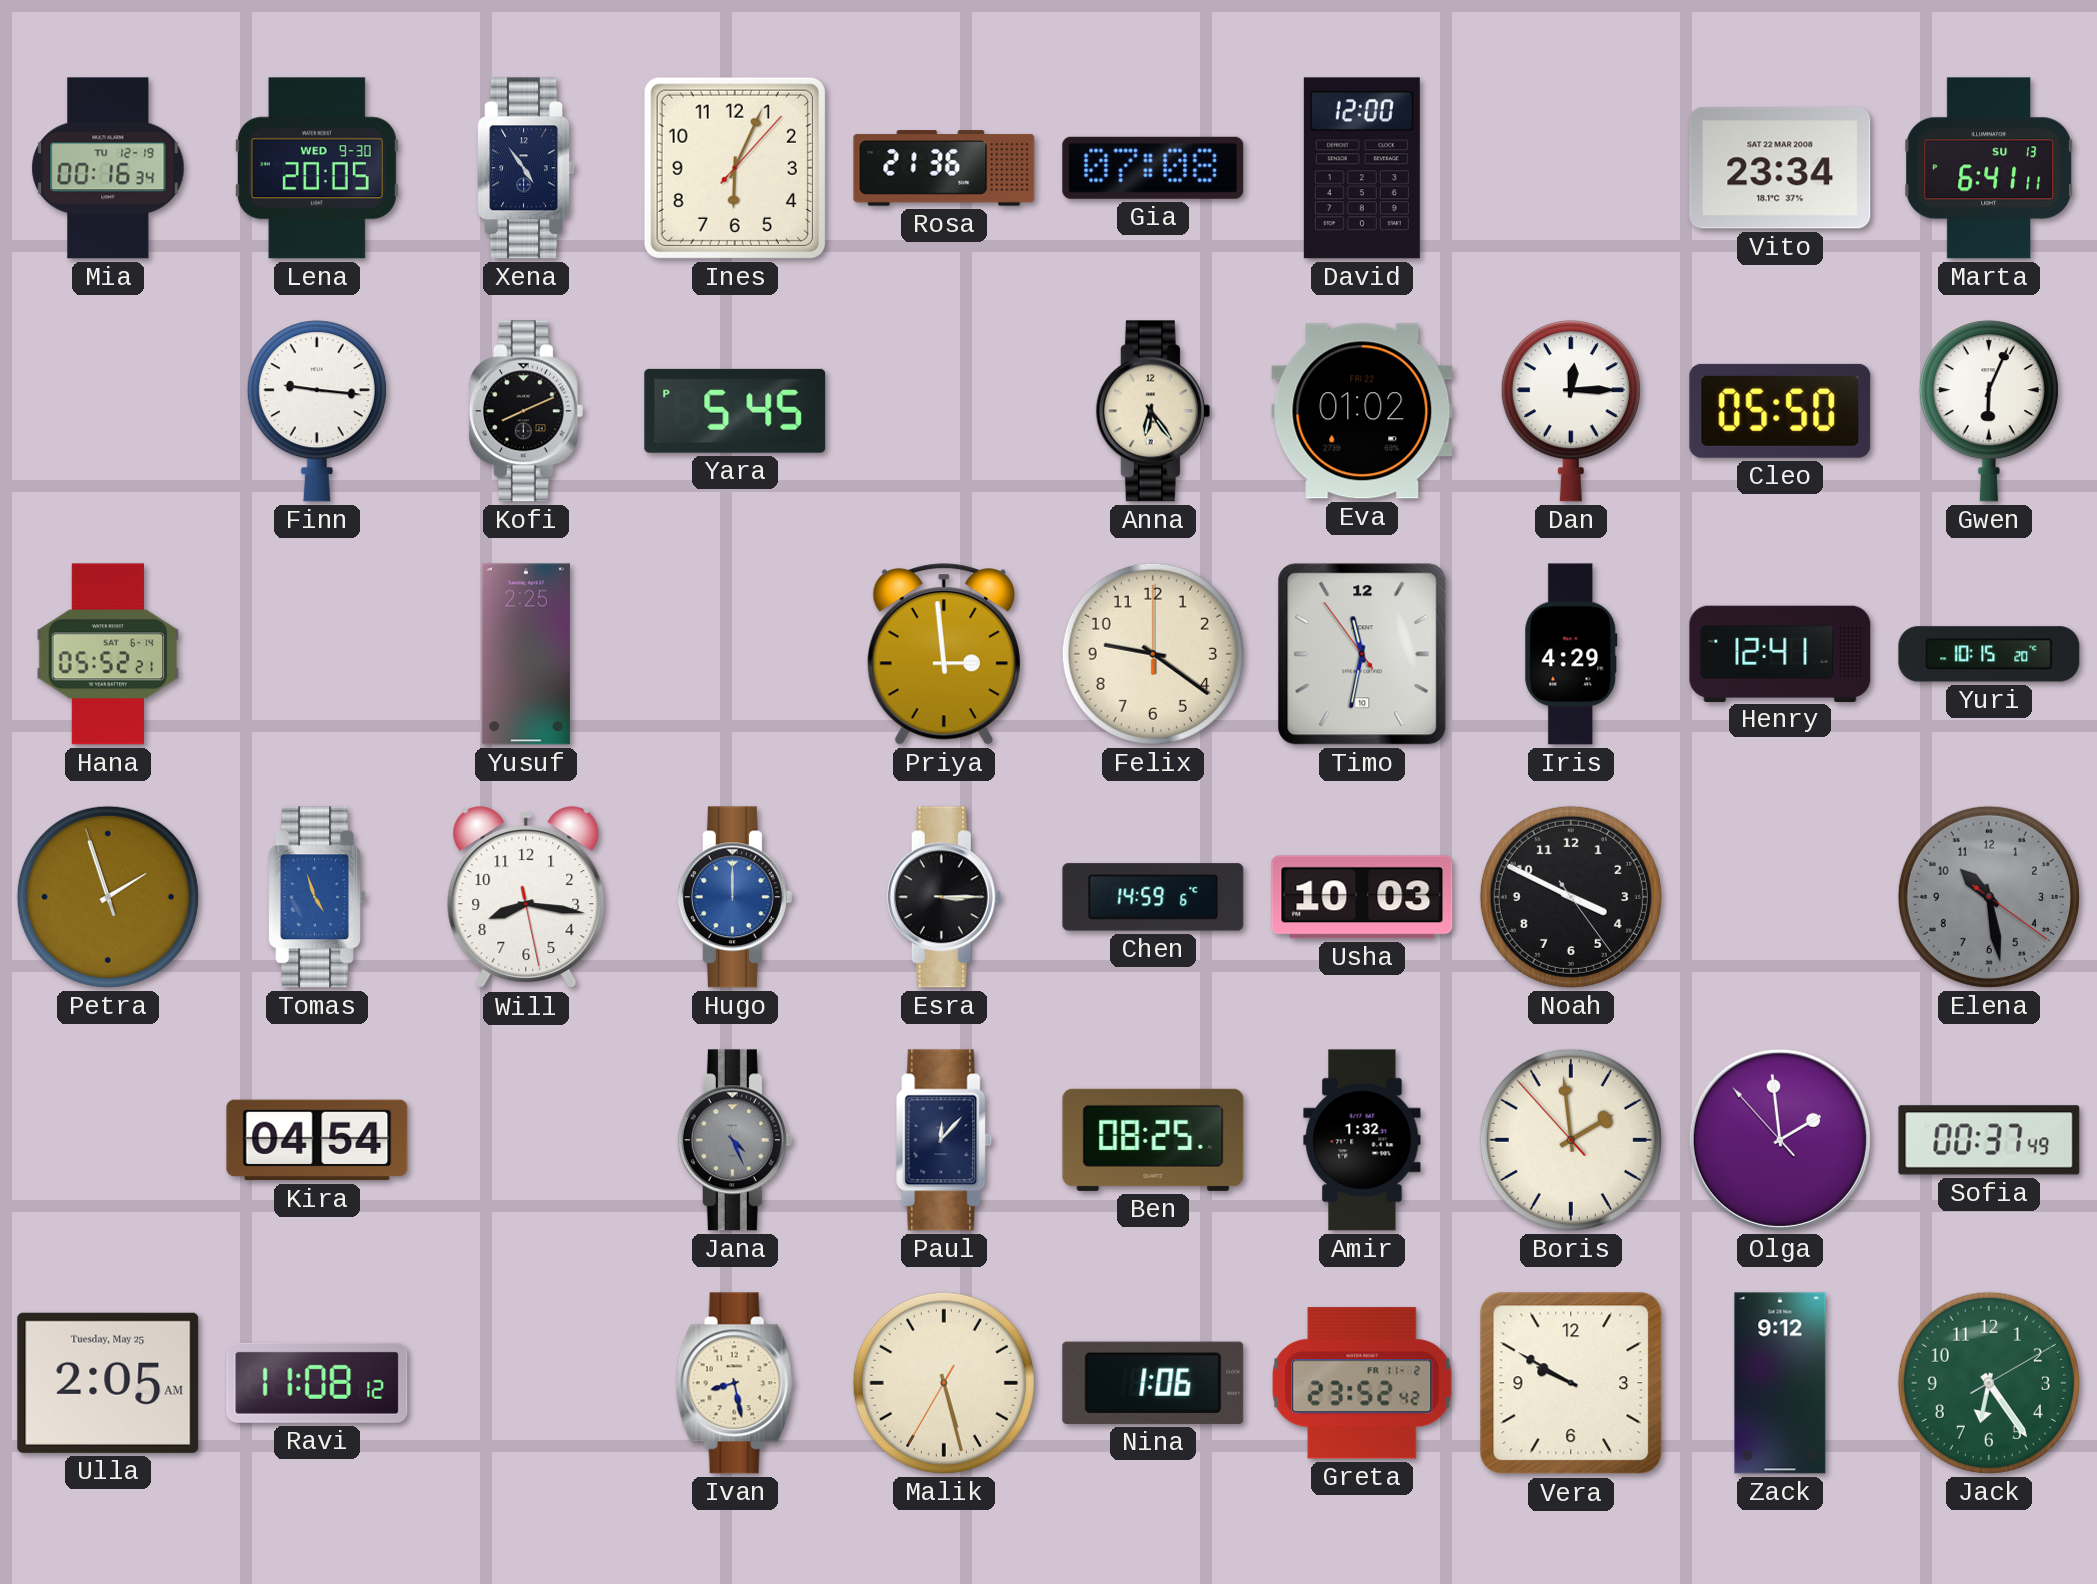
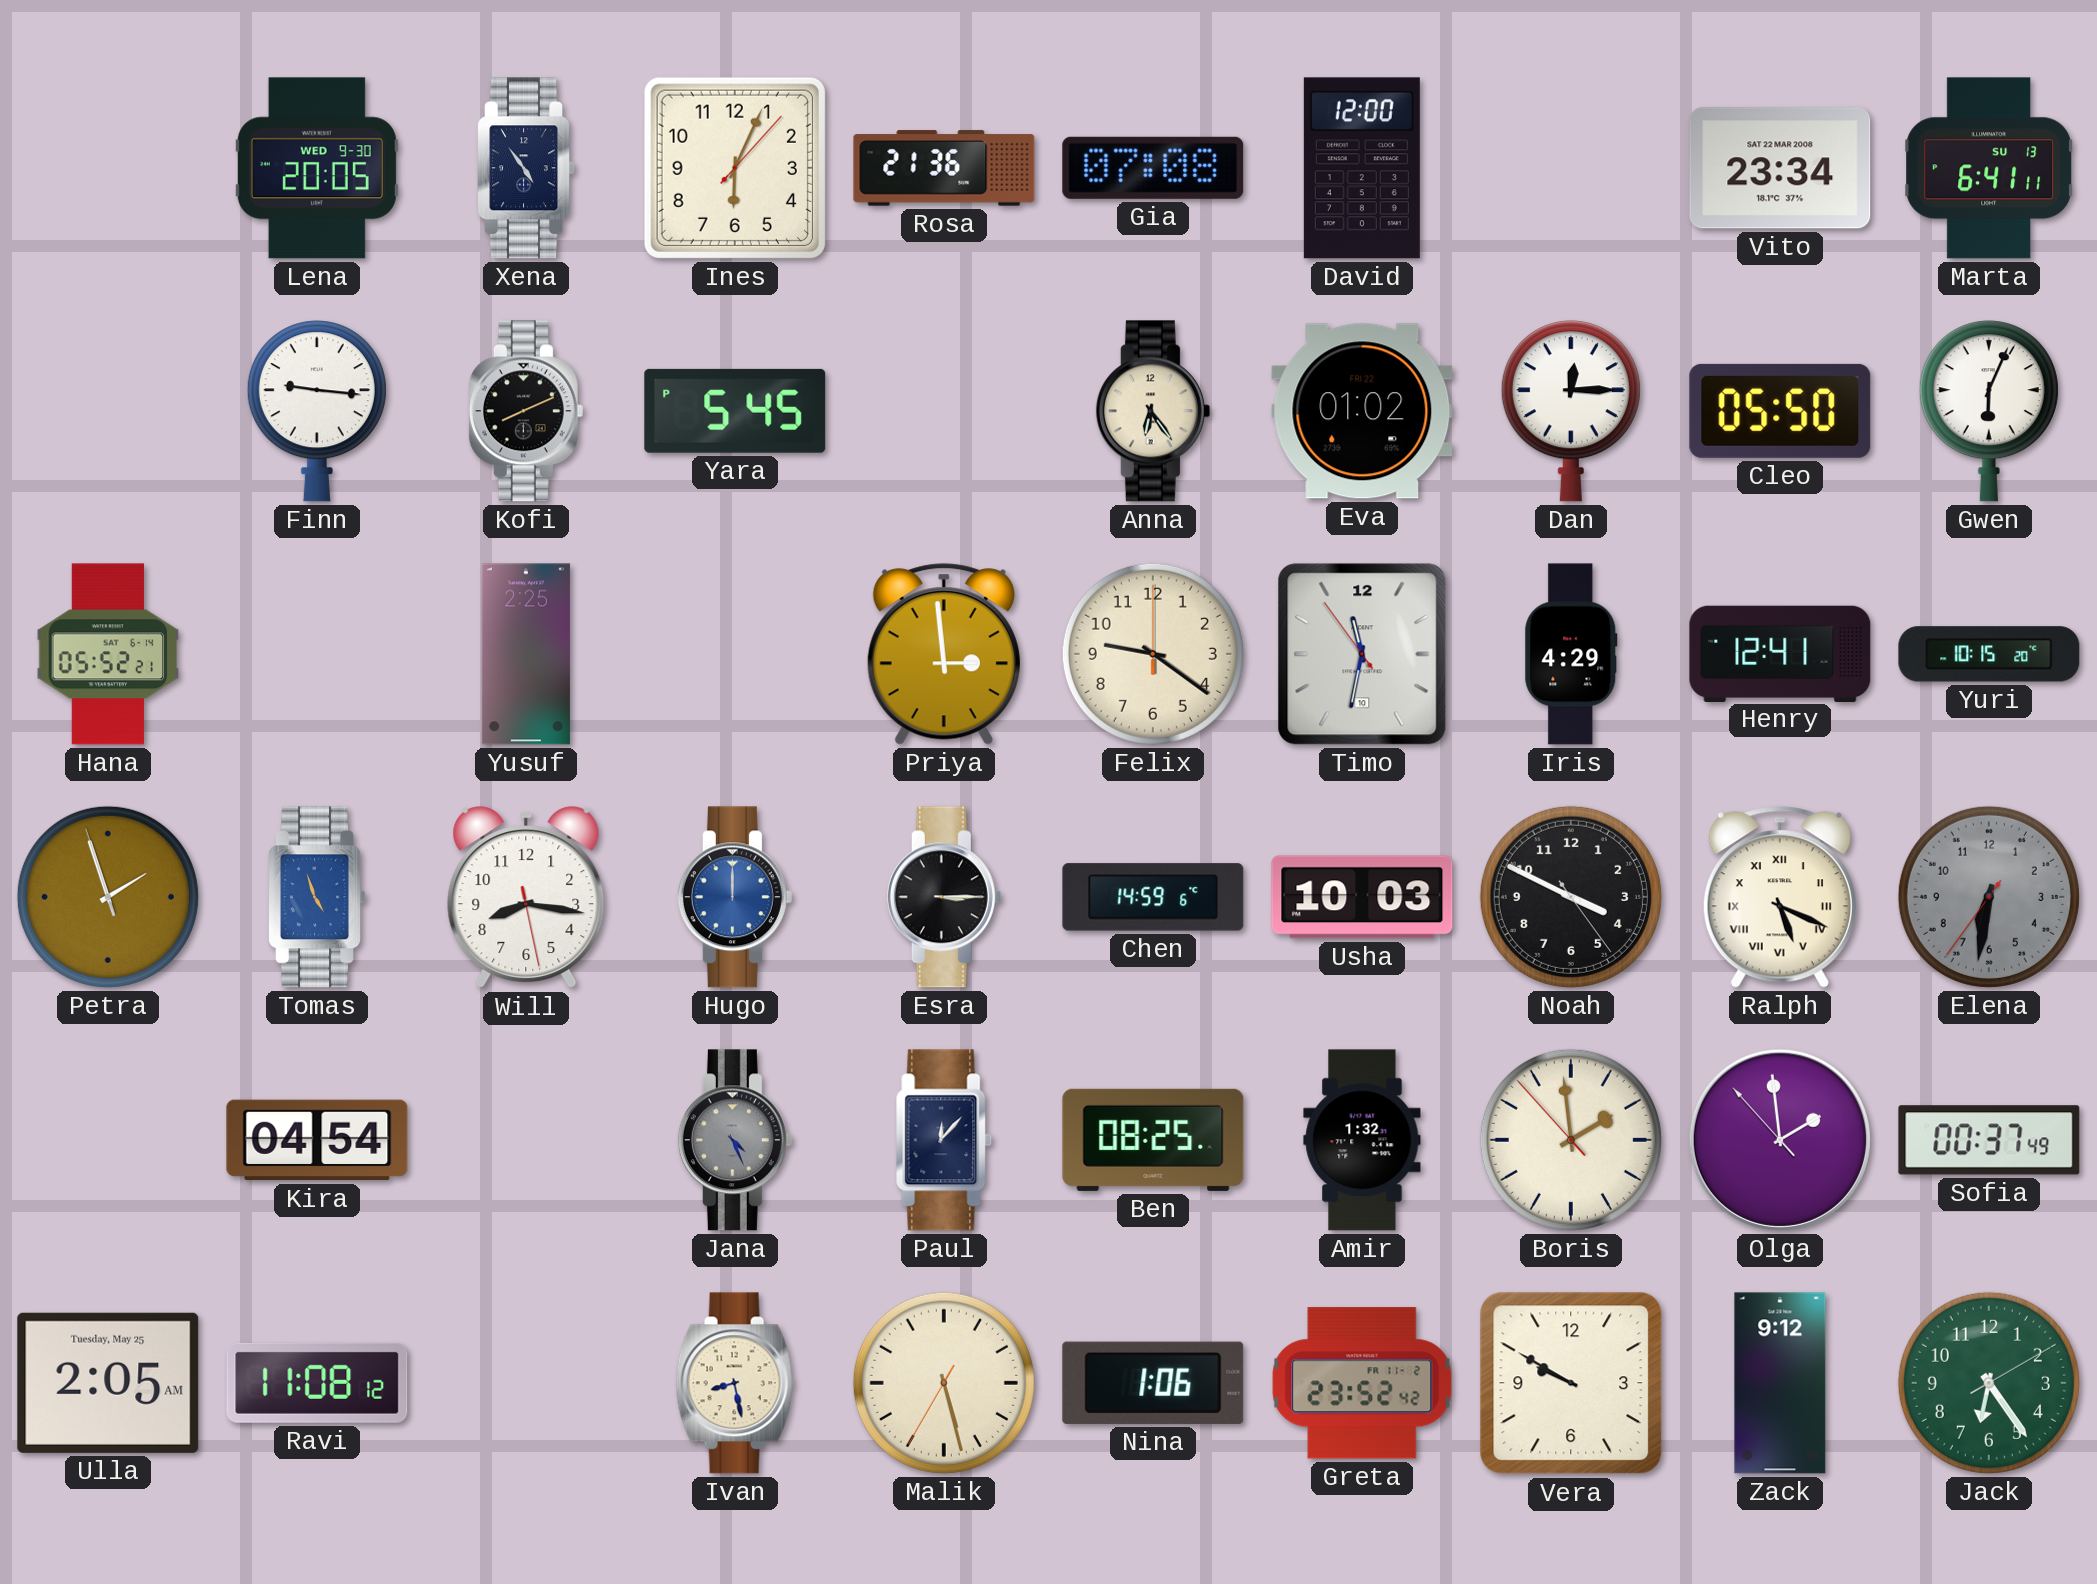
Mia: 00:16 -> none (108, 168)
Ralph: none -> 5:19 (1780, 897)
Elena: 10:28 -> 6:31 (1989, 897)
